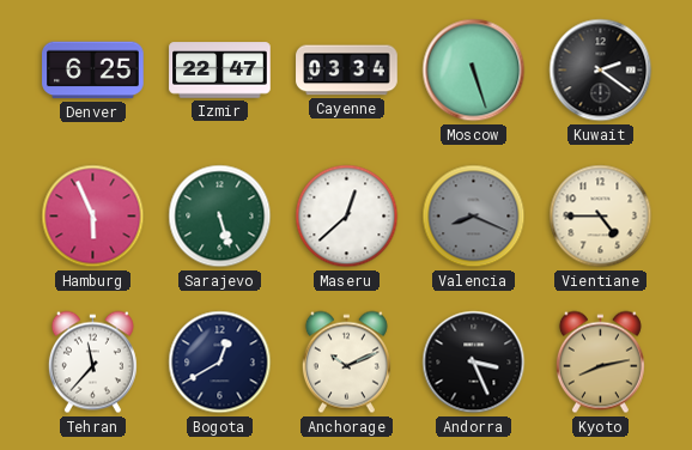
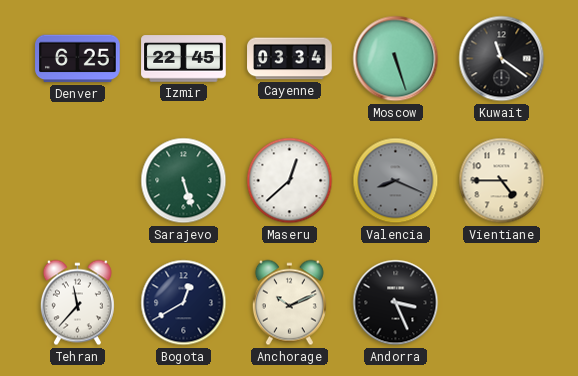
Izmir: 22:47 -> 22:45 (184, 59)
Kuwait: 2:21 -> 11:21 (502, 59)
Hamburg: 5:56 -> none (93, 217)
Kyoto: 8:13 -> none (600, 363)
